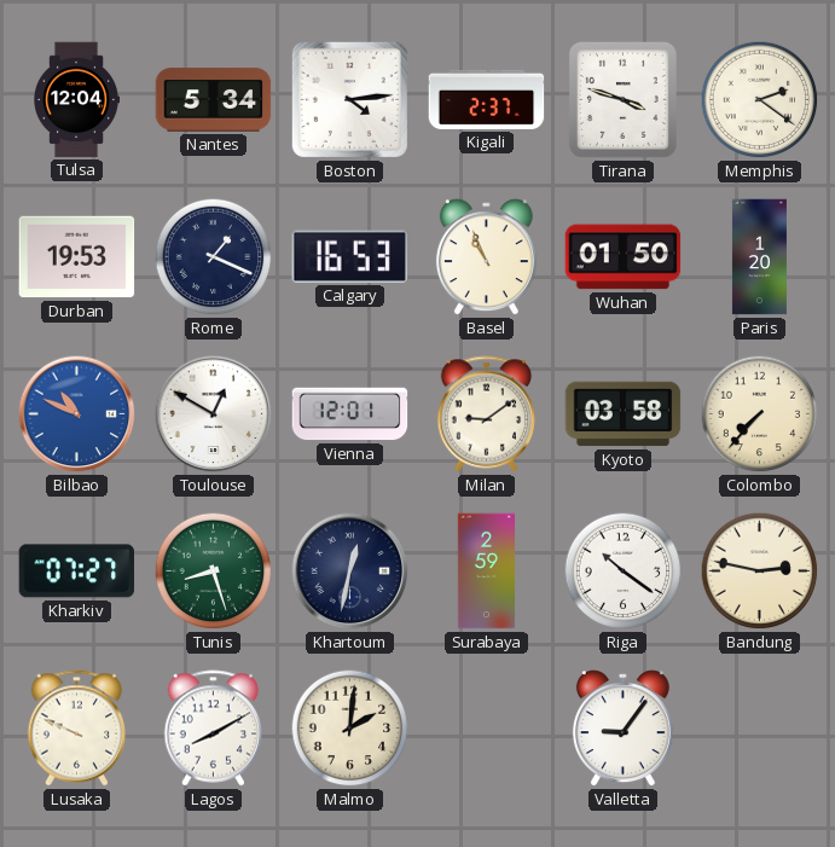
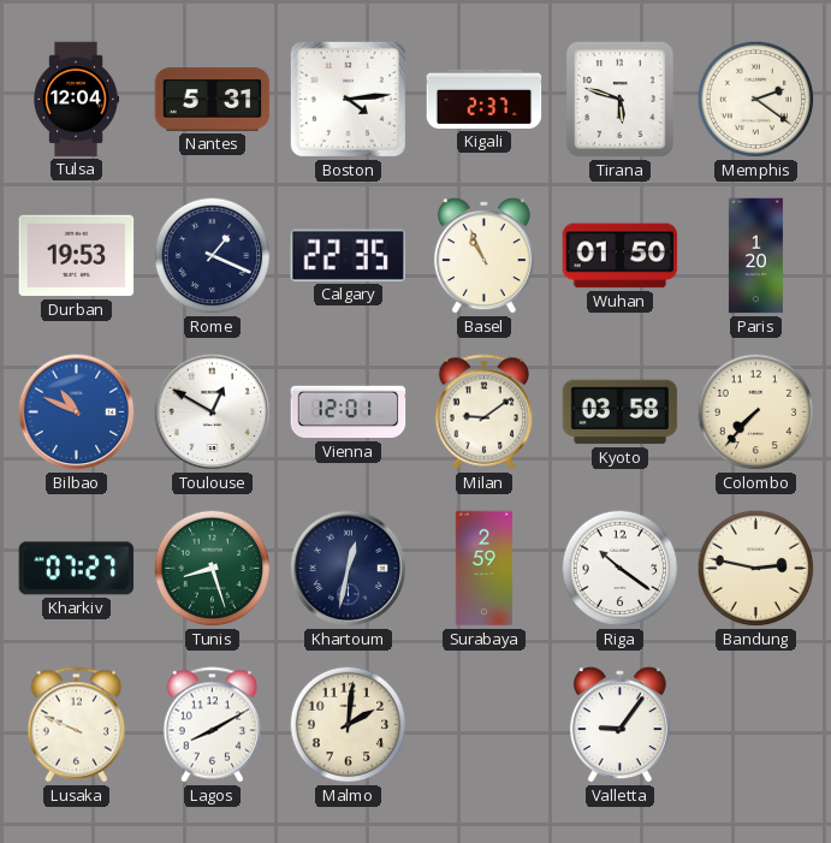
Nantes: 5:34 -> 5:31 (213, 100)
Tirana: 3:48 -> 5:48 (619, 99)
Calgary: 16:53 -> 22:35 (348, 255)
